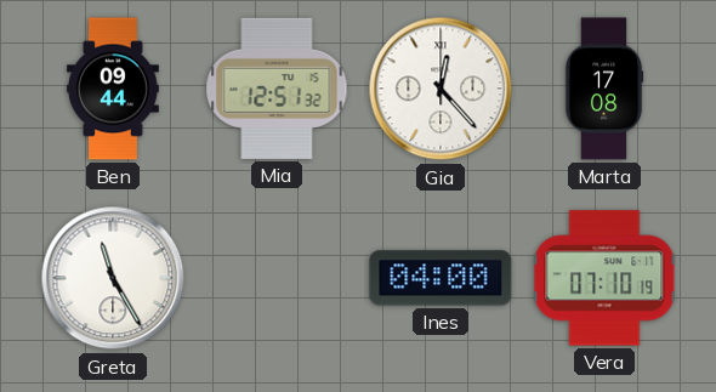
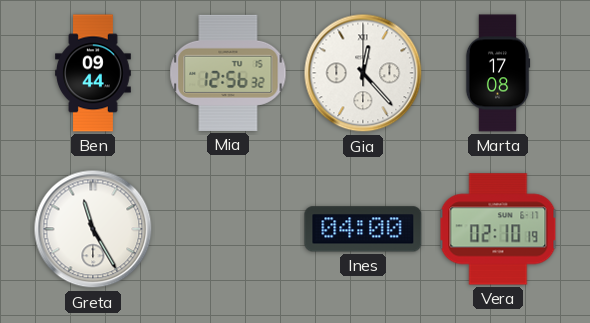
Mia: 12:51 -> 12:56 (228, 73)
Vera: 07:10 -> 02:10 (498, 229)
